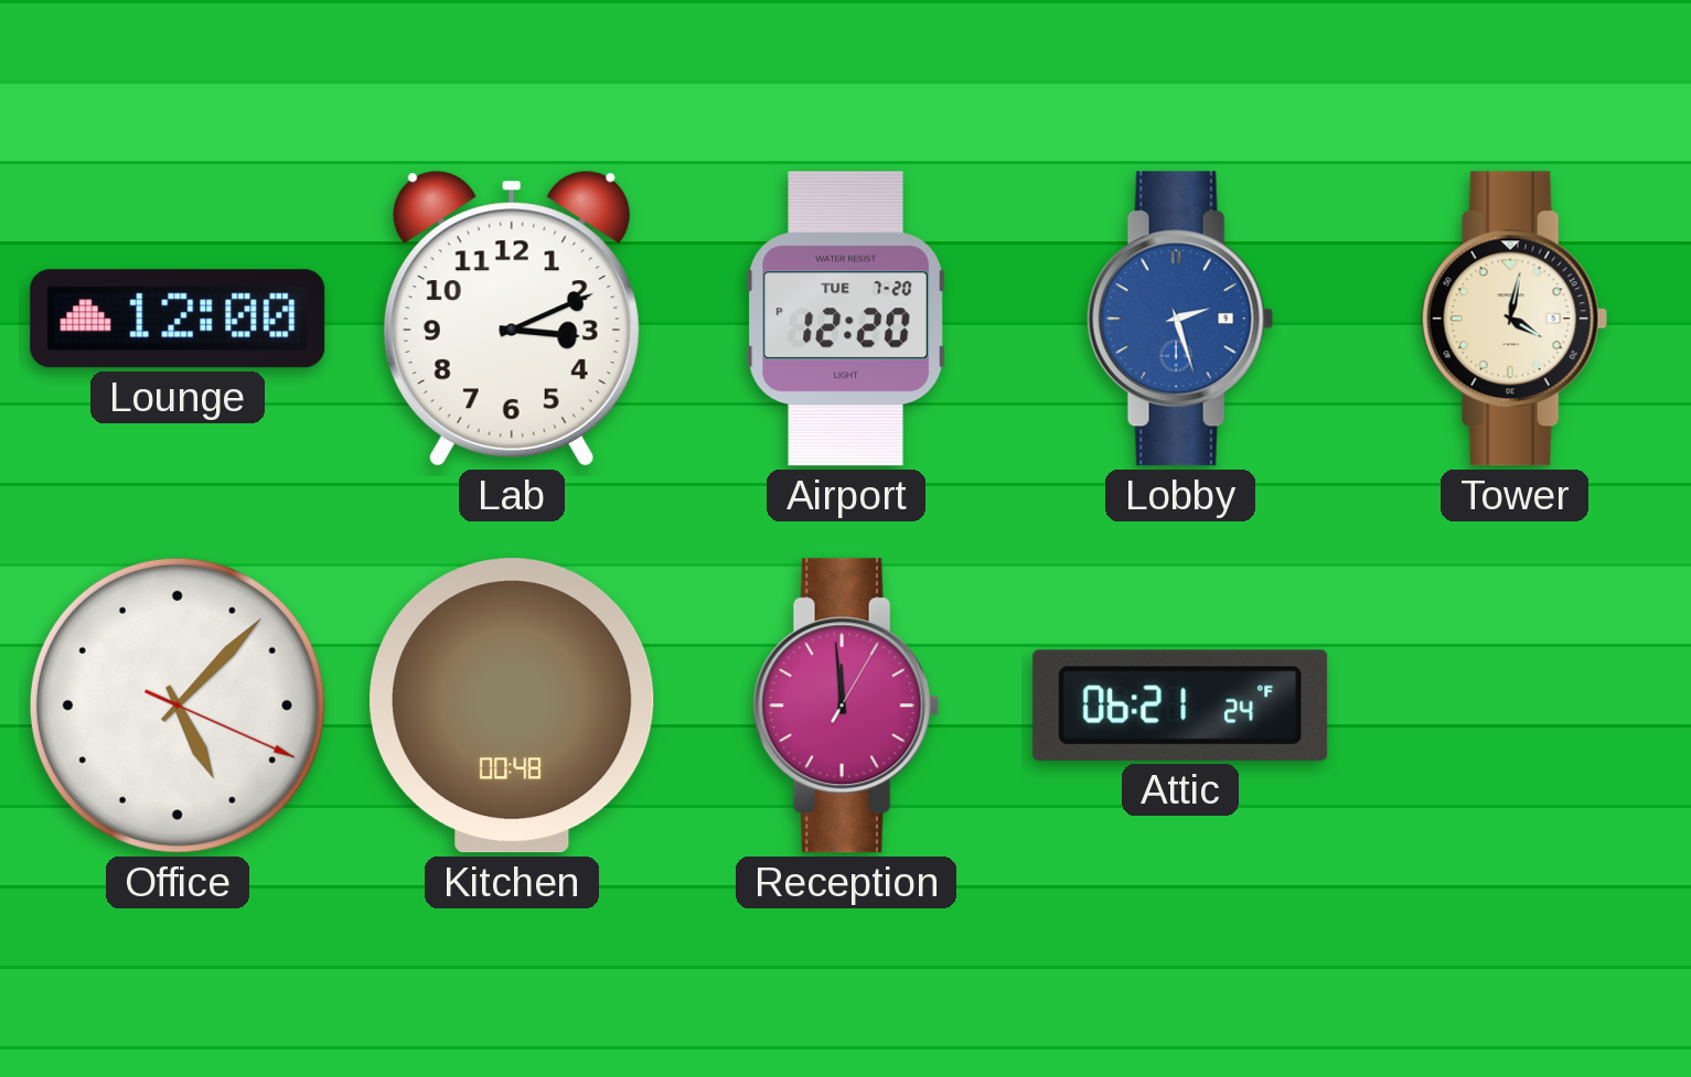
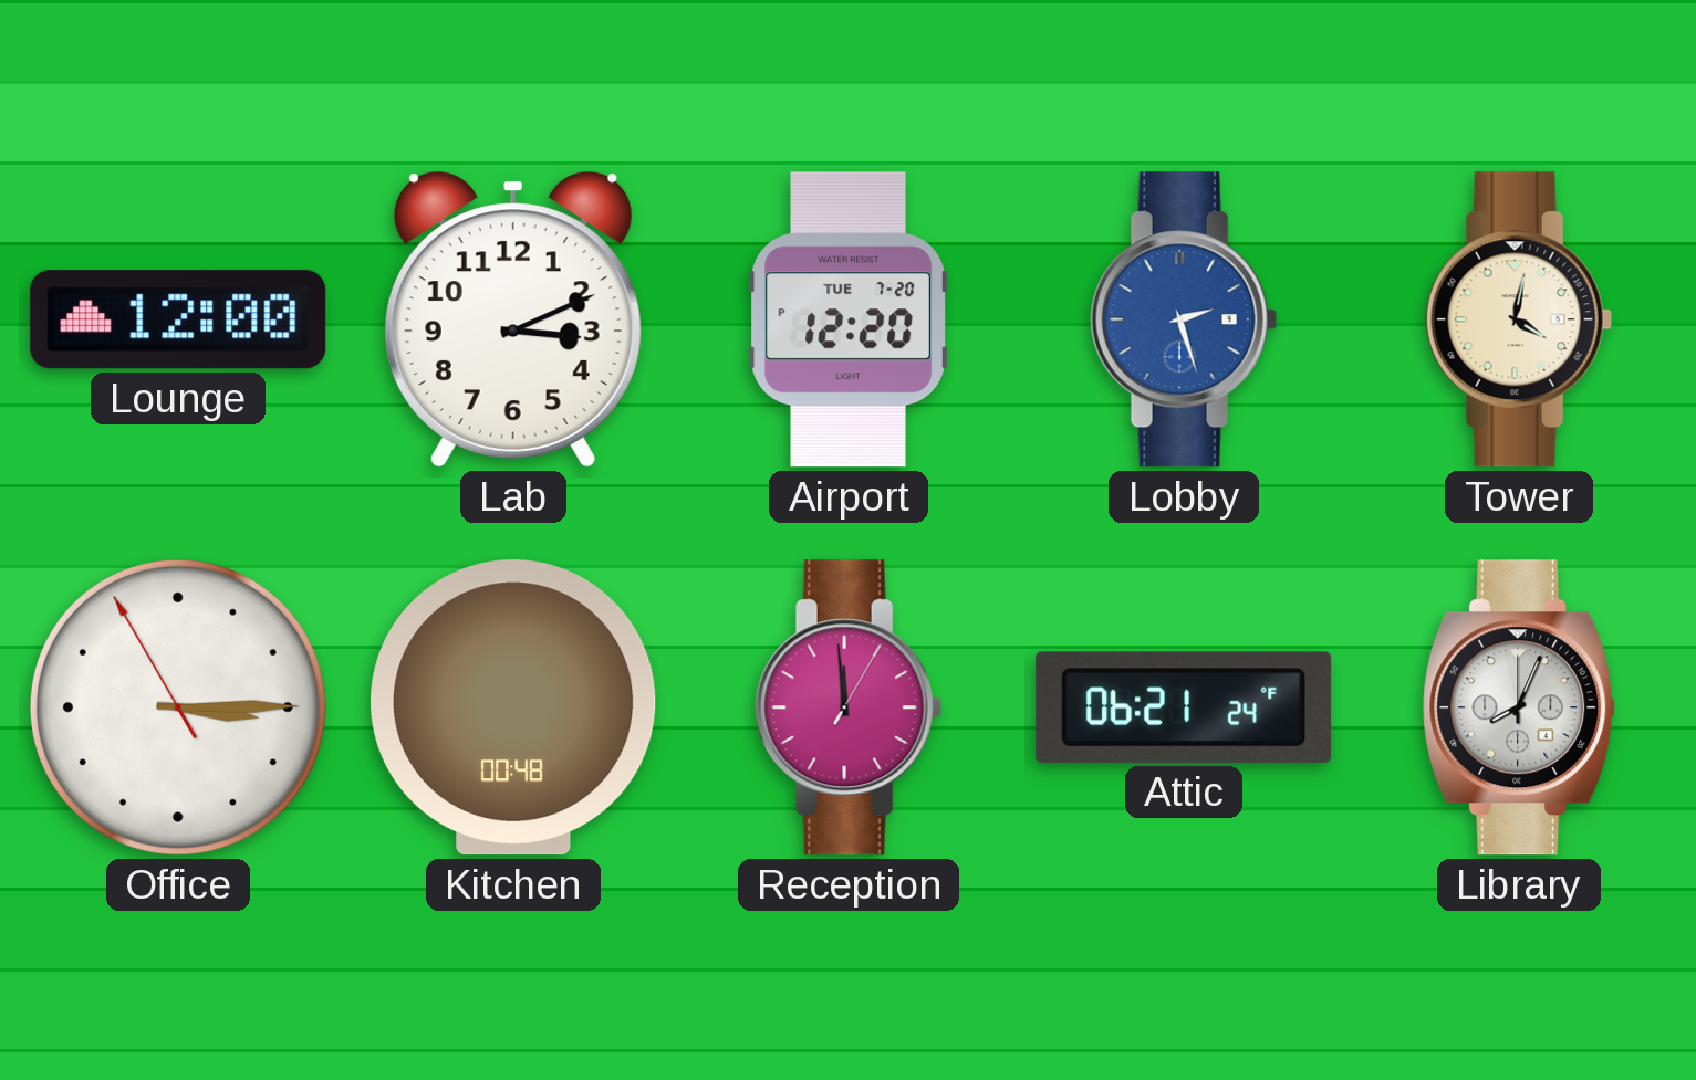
Office: 5:07 -> 3:14 (178, 707)
Library: none -> 8:04 (1519, 707)
